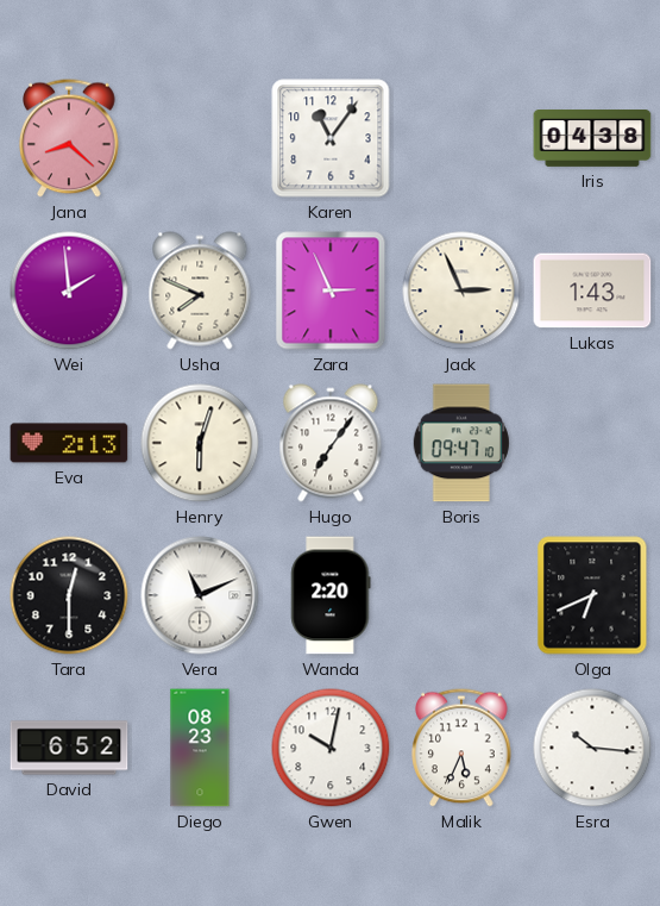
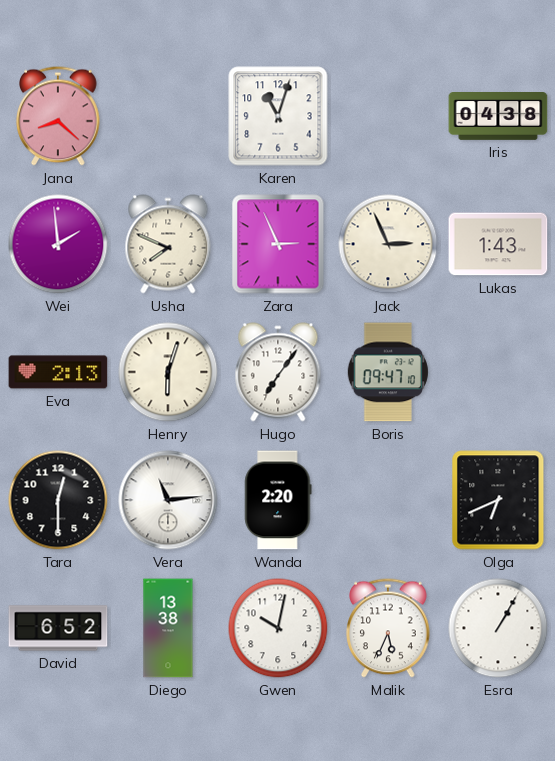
Karen: 11:06 -> 11:03 (278, 116)
Vera: 11:11 -> 11:14 (168, 500)
Diego: 08:23 -> 13:38 (168, 628)
Esra: 10:16 -> 1:05 (498, 628)
